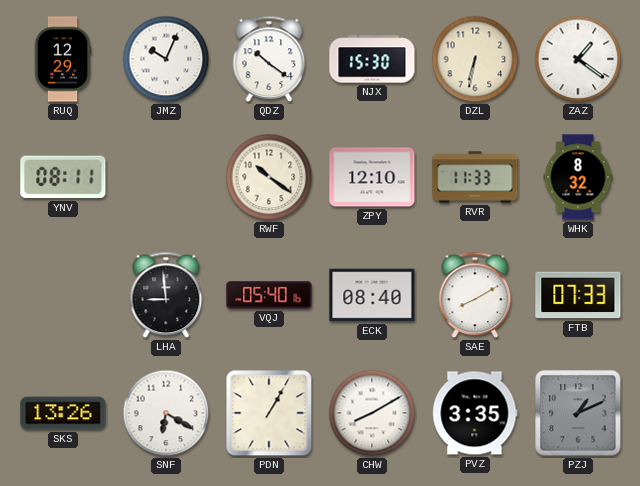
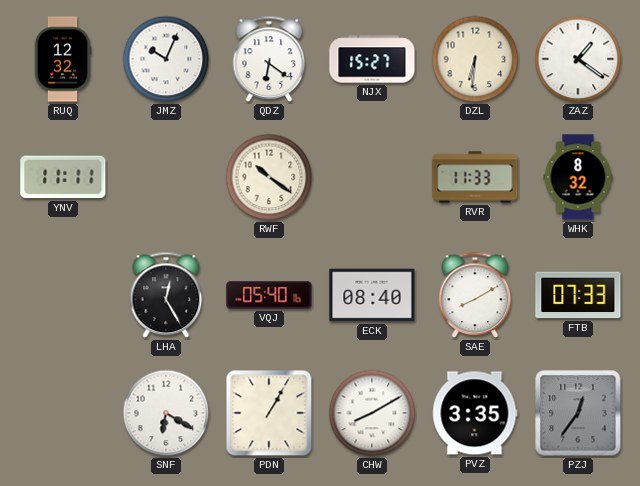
RUQ: 12:29 -> 12:32 (63, 59)
QDZ: 10:21 -> 6:21 (269, 59)
NJX: 15:30 -> 15:27 (372, 59)
DZL: 6:32 -> 6:31 (475, 59)
YNV: 08:11 -> 11:11 (63, 177)
ZPY: 12:10 -> none (372, 177)
LHA: 8:59 -> 12:25 (166, 295)
SKS: 13:26 -> none (63, 413)
PZJ: 1:11 -> 12:36 (578, 413)
